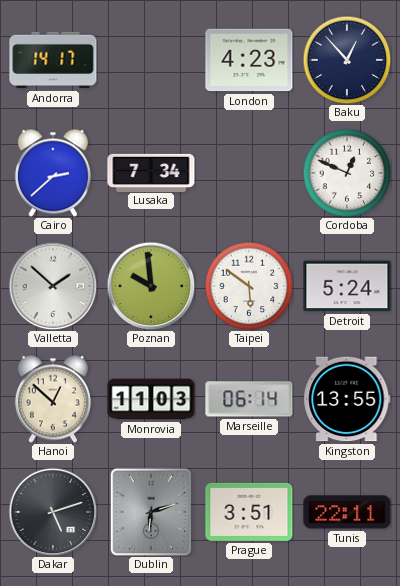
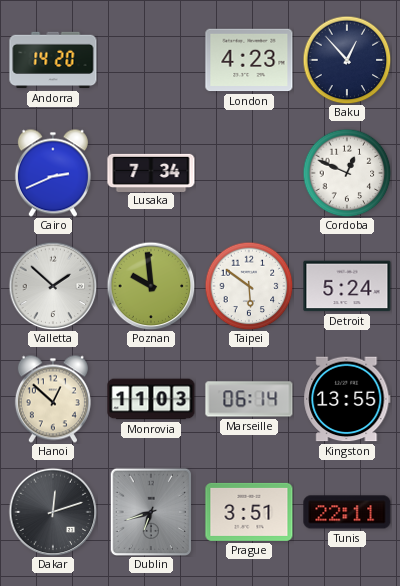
Andorra: 14:17 -> 14:20 (53, 60)
Cairo: 2:38 -> 2:41 (53, 173)
Dakar: 5:12 -> 12:12 (53, 512)
Dublin: 6:12 -> 6:42 (151, 512)
